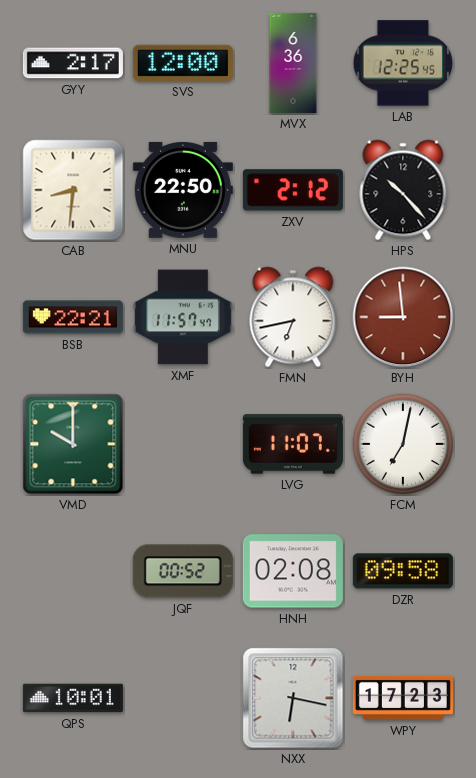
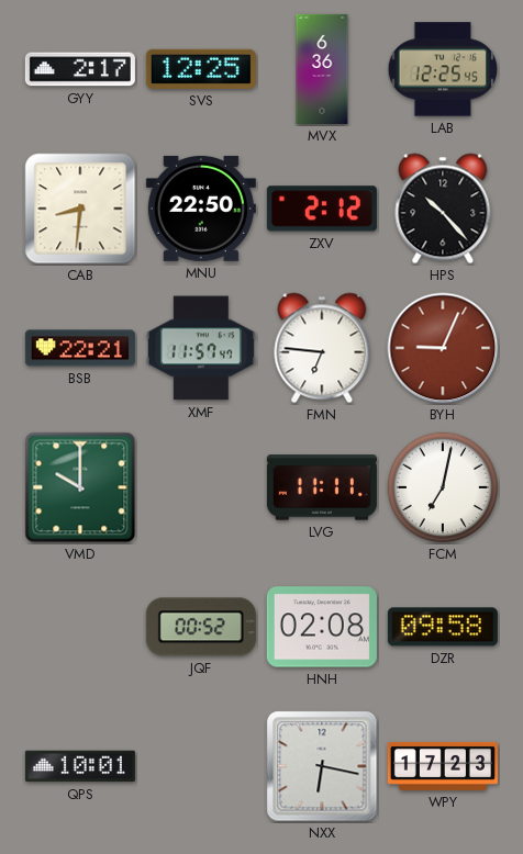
SVS: 12:00 -> 12:25 (201, 69)
FMN: 6:43 -> 6:46 (322, 348)
BYH: 8:59 -> 9:04 (443, 348)
LVG: 11:07 -> 11:11 (322, 487)
